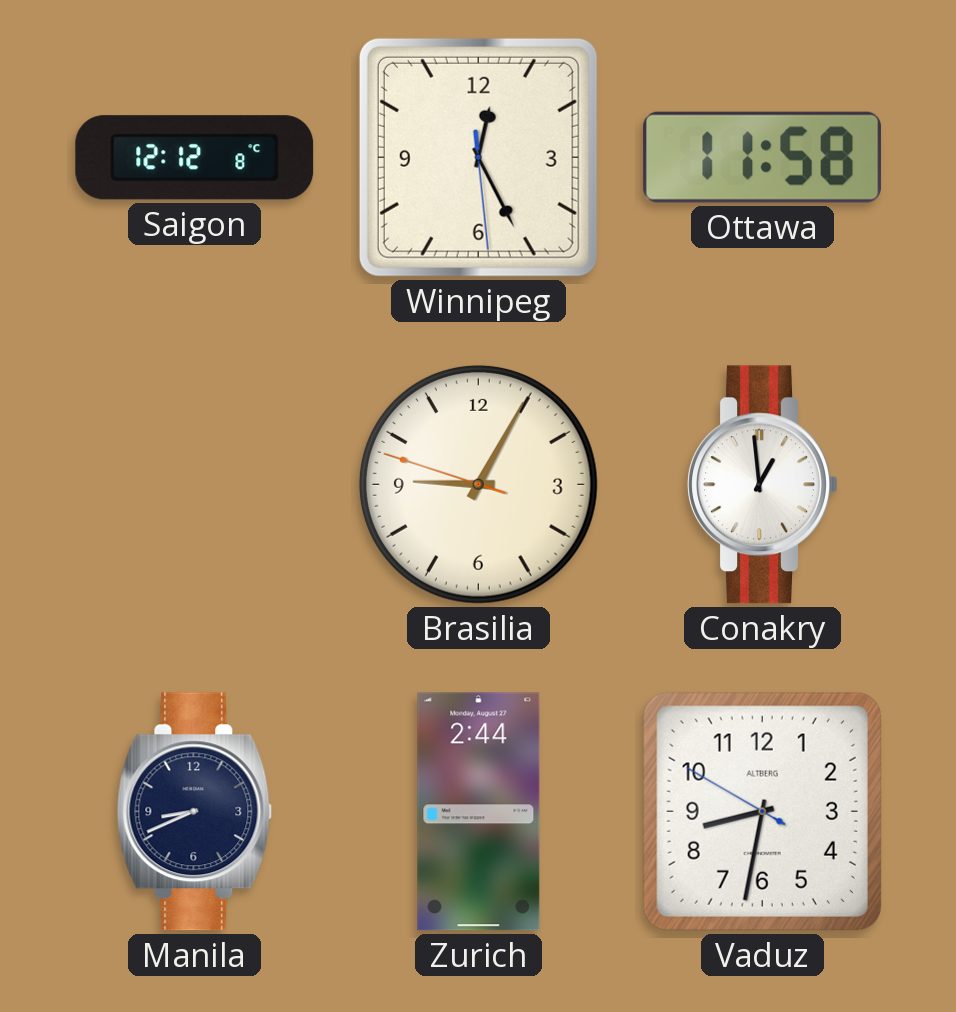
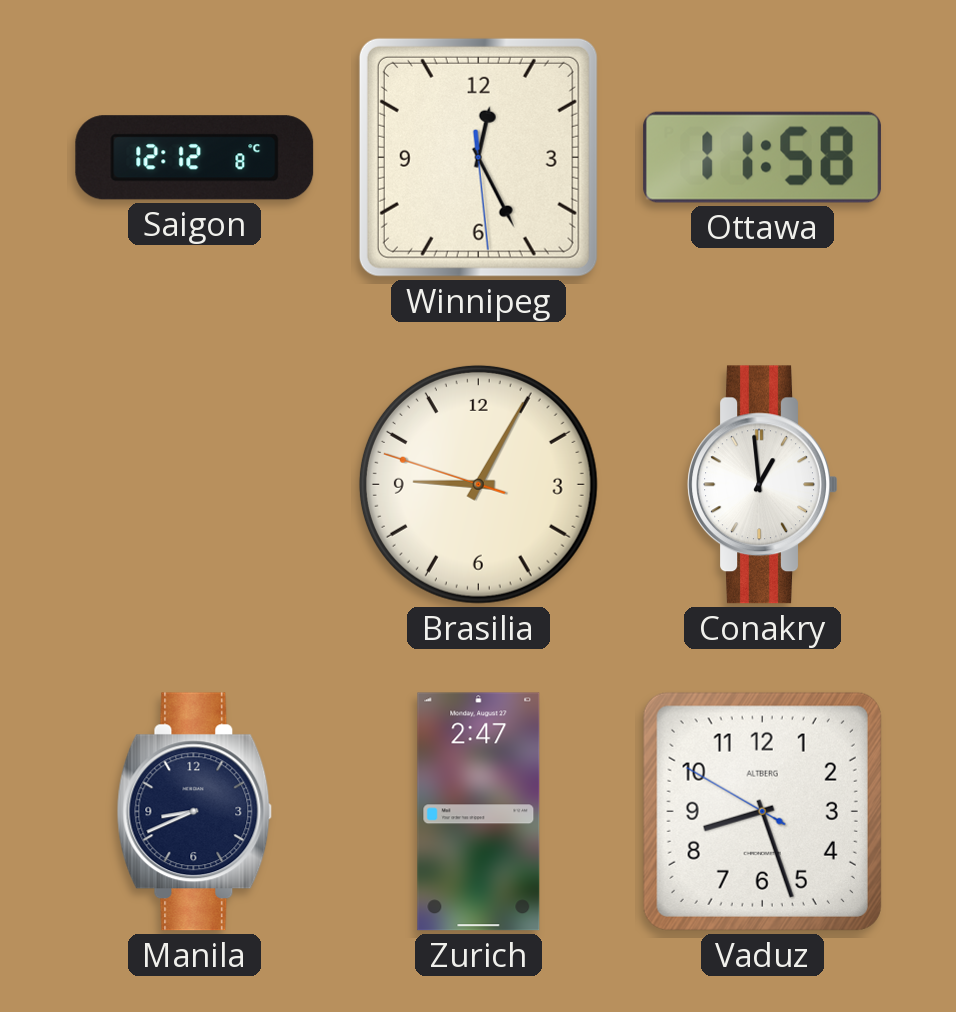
Zurich: 2:44 -> 2:47 (479, 812)
Vaduz: 8:31 -> 8:26 (762, 811)
